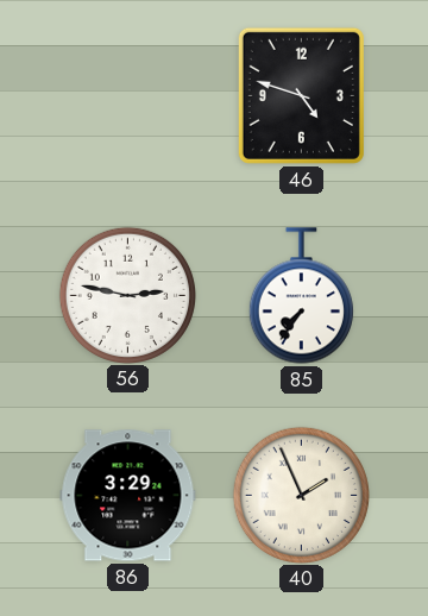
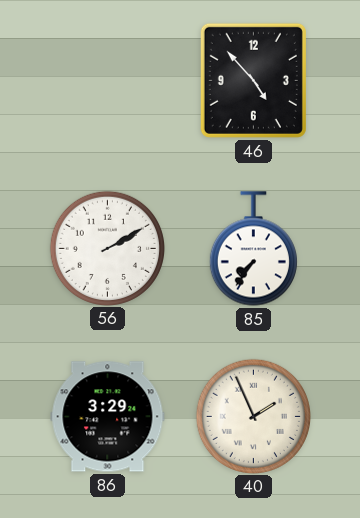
46: 4:48 -> 4:53 (253, 80)
56: 2:47 -> 2:10 (107, 248)
